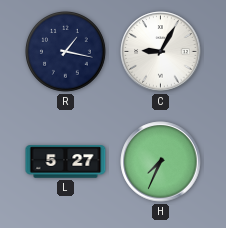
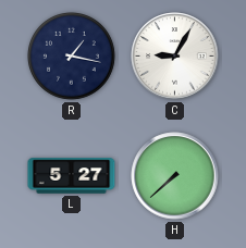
H: 7:34 -> 7:38 (175, 176)
